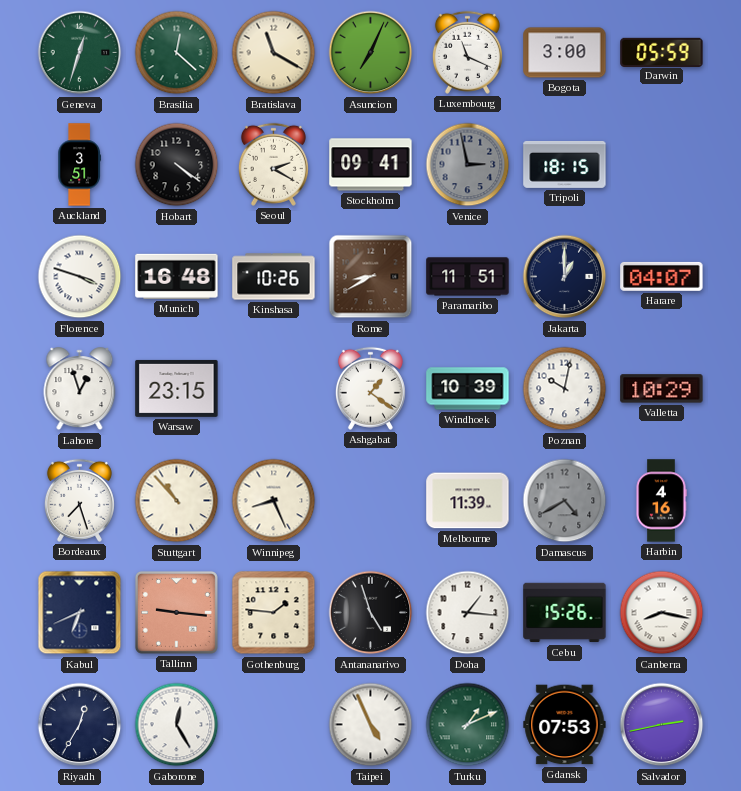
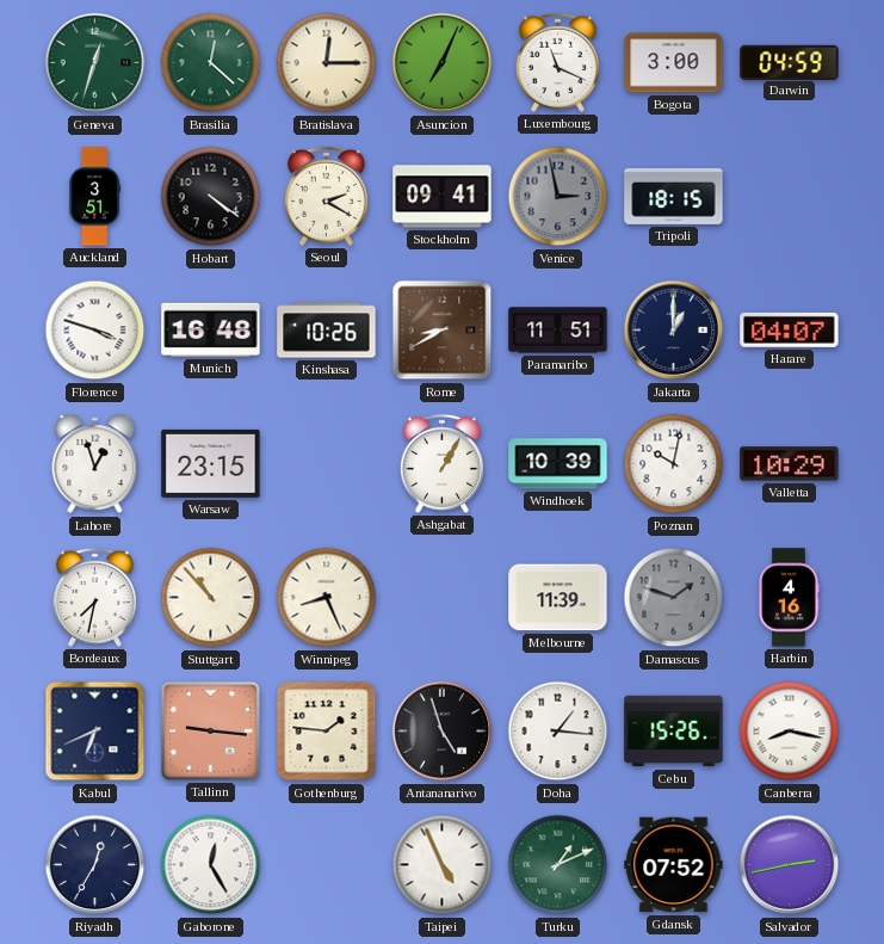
Bratislava: 11:20 -> 12:15 (327, 63)
Darwin: 05:59 -> 04:59 (790, 62)
Ashgabat: 1:21 -> 1:05 (441, 463)
Bordeaux: 7:27 -> 7:32 (94, 597)
Damascus: 4:40 -> 1:48 (674, 598)
Gdansk: 07:53 -> 07:52 (674, 865)
